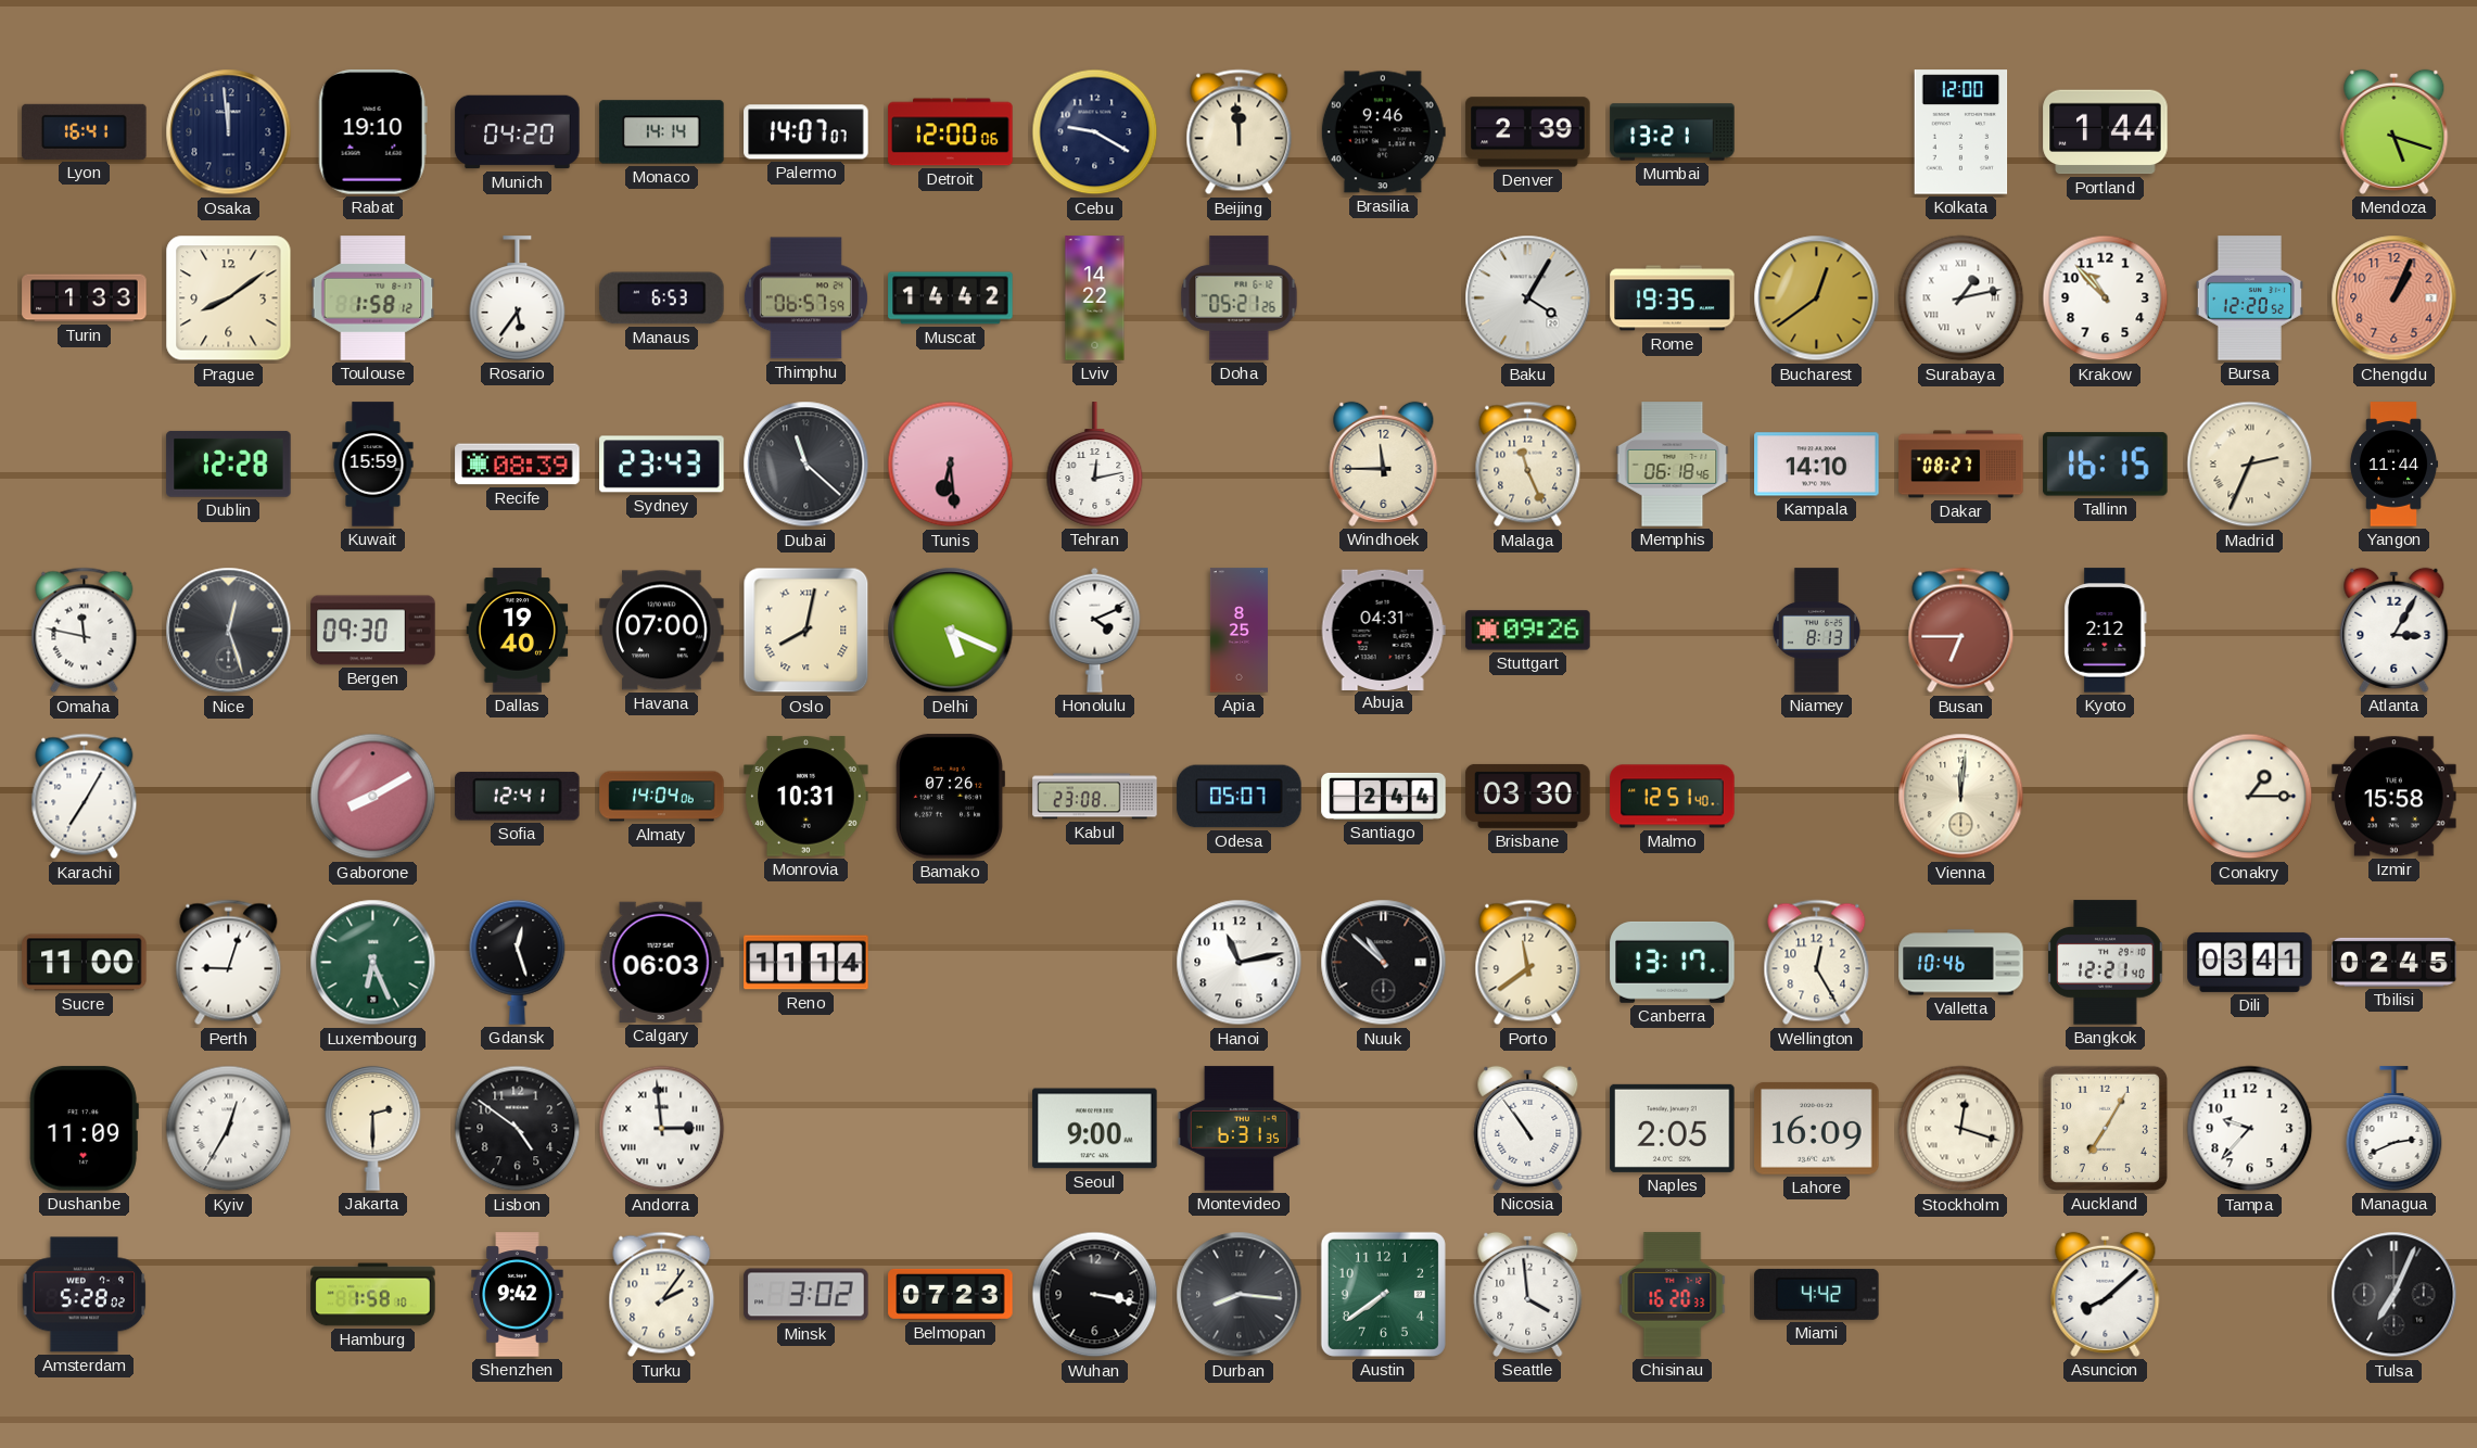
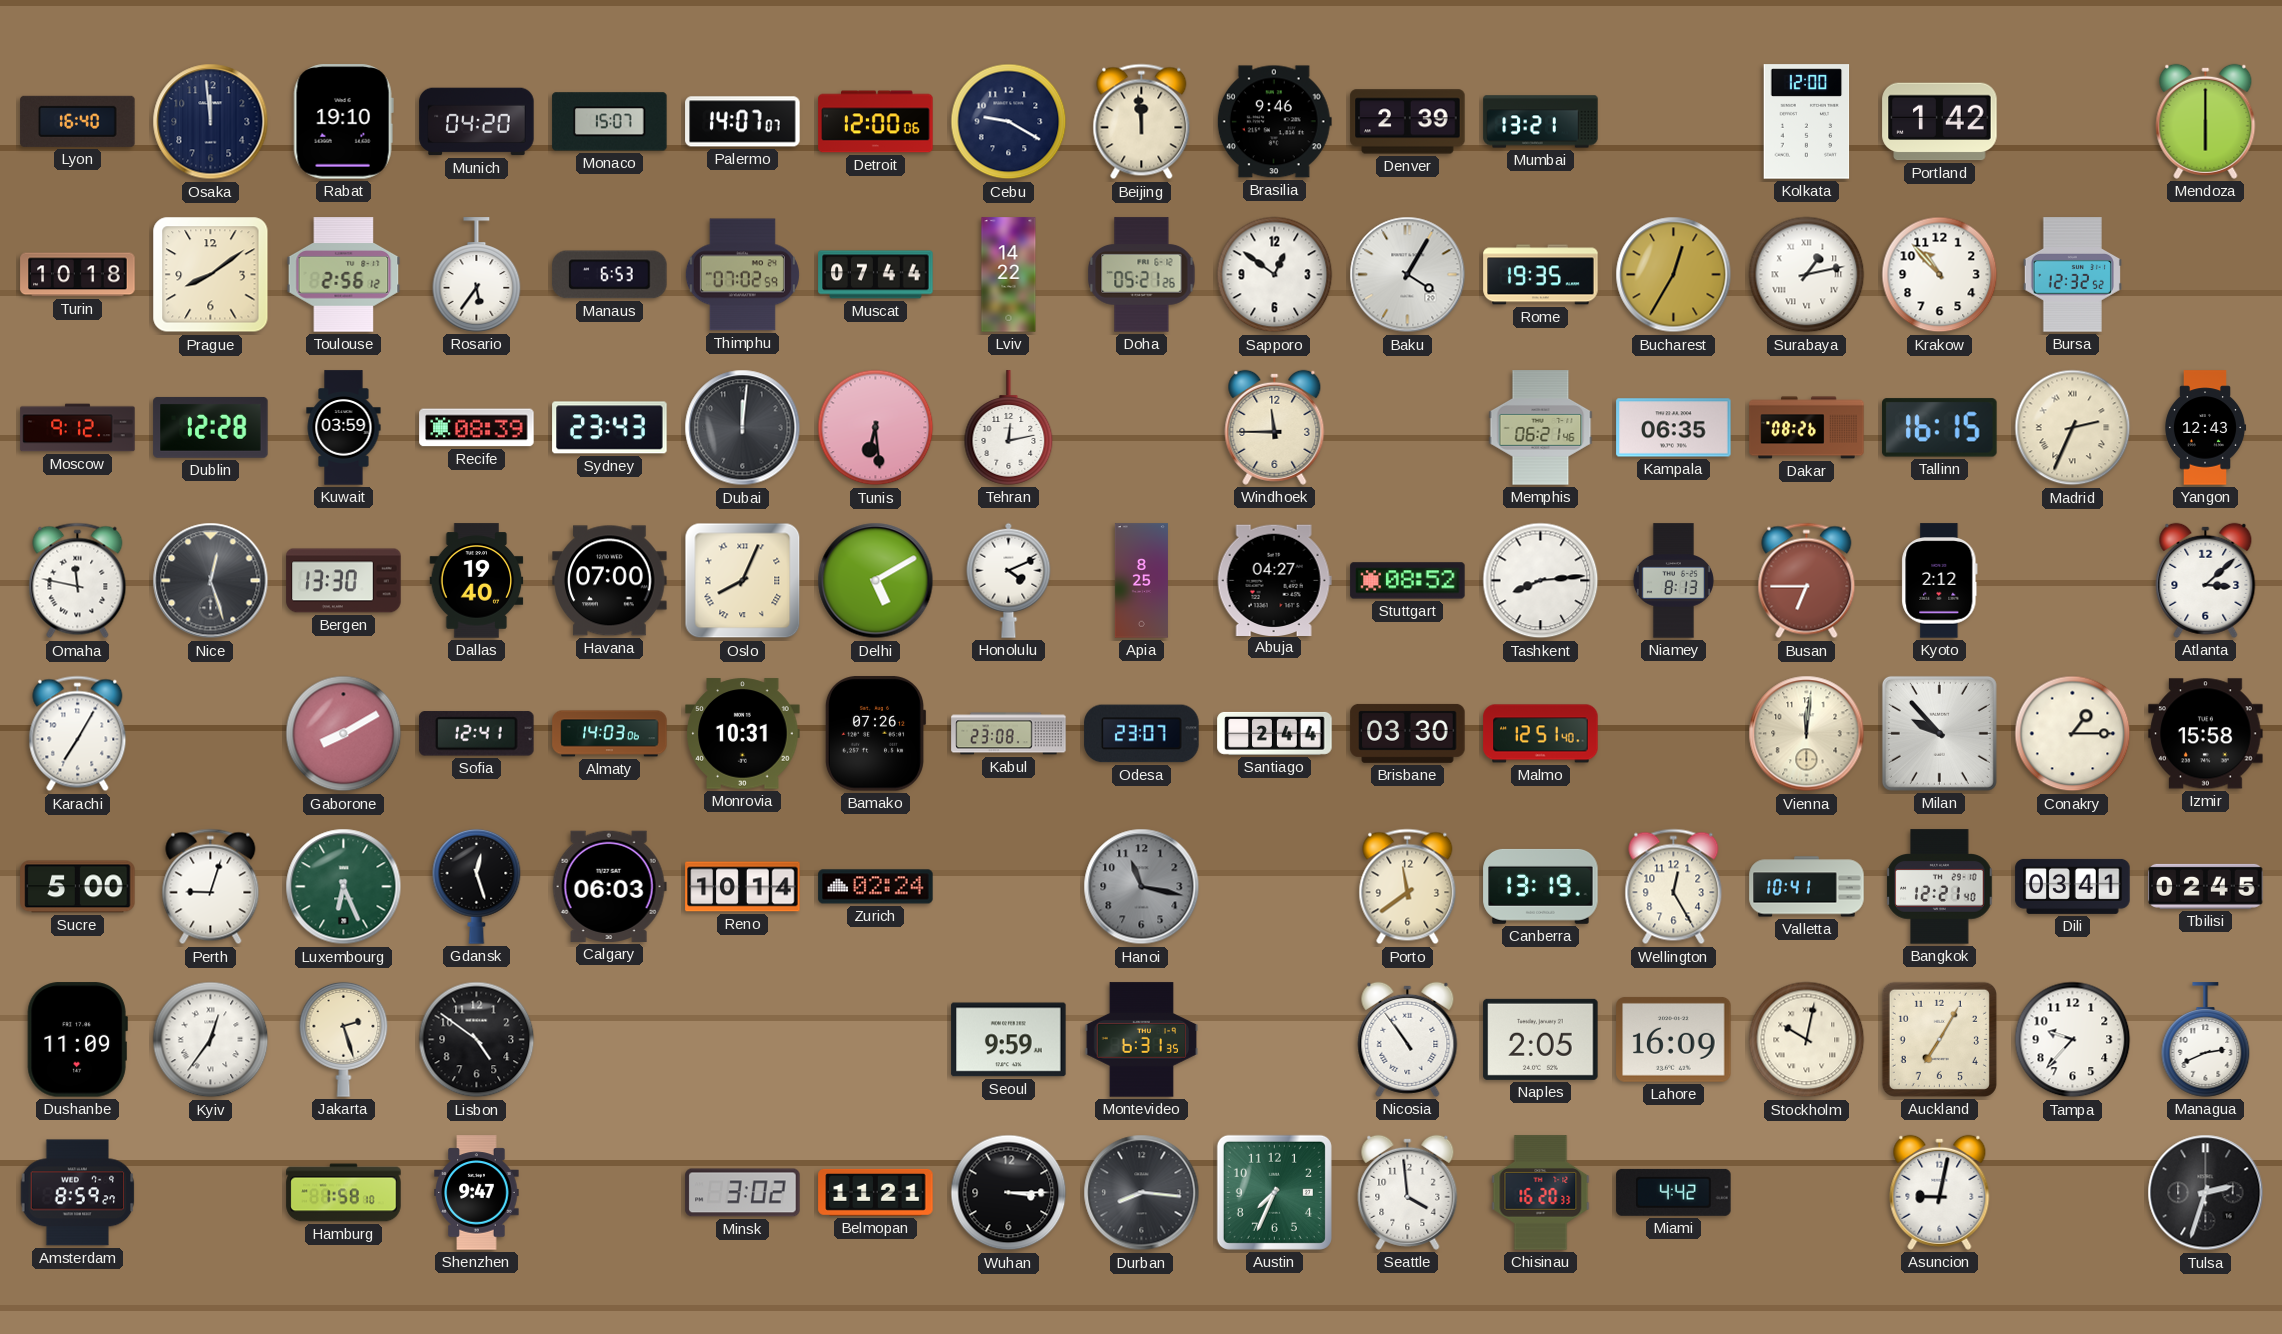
Lyon: 16:41 -> 16:40 (78, 121)
Monaco: 14:14 -> 15:07 (610, 122)
Portland: 1:44 -> 1:42 (1940, 122)
Mendoza: 5:18 -> 6:00 (2206, 121)
Turin: 1:33 -> 10:18 (78, 275)
Toulouse: 1:58 -> 2:56 (344, 275)
Thimphu: 06:57 -> 07:02 (742, 275)
Muscat: 14:42 -> 07:44 (876, 275)
Sapporo: none -> 12:51 (1275, 275)
Bucharest: 12:39 -> 12:35 (1674, 275)
Bursa: 12:20 -> 12:32 (2072, 275)
Chengdu: 1:04 -> none (2395, 299)
Moscow: none -> 9:12 (78, 428)
Kuwait: 15:59 -> 03:59 (344, 428)
Dubai: 11:22 -> 12:01 (743, 428)
Malaga: 11:26 -> none (1528, 465)
Memphis: 06:18 -> 06:21 (1541, 428)
Kampala: 14:10 -> 06:35 (1674, 428)
Dakar: 08:27 -> 08:26 (1807, 428)
Yangon: 11:44 -> 12:43 (2205, 428)
Bergen: 09:30 -> 13:30 (344, 581)
Oslo: 8:02 -> 8:04 (743, 581)
Delhi: 5:19 -> 5:10 (876, 581)
Abuja: 04:31 -> 04:27 (1274, 580)
Stuttgart: 09:26 -> 08:52 (1408, 581)
Tashkent: none -> 8:14 (1541, 581)
Atlanta: 3:05 -> 3:08 (2206, 580)
Almaty: 14:04 -> 14:03 (610, 734)
Odesa: 05:07 -> 23:07 (1142, 734)
Milan: none -> 9:53 (1939, 733)
Sucre: 11:00 -> 5:00 (78, 887)
Reno: 11:14 -> 10:14 (743, 887)
Zurich: none -> 02:24 (876, 887)
Hanoi: 11:13 -> 11:17 (1142, 887)
Hanoi dial: white -> grey (1142, 887)
Nuuk: 10:52 -> none (1384, 963)
Canberra: 13:17 -> 13:19 (1541, 886)
Valletta: 10:46 -> 10:41 (1807, 887)
Kyiv: 12:35 -> 12:36 (211, 1040)
Jakarta: 2:30 -> 2:27 (344, 1039)
Andorra: 2:59 -> none (662, 1129)
Seoul: 9:00 -> 9:59 (1009, 1040)
Stockholm: 12:18 -> 10:02 (1807, 1040)
Amsterdam: 5:28 -> 8:59 (78, 1193)
Shenzhen: 9:42 -> 9:47 (477, 1193)
Turku: 2:06 -> none (662, 1295)
Belmopan: 07:23 -> 11:21 (876, 1192)
Wuhan: 3:17 -> 3:15 (1009, 1193)
Austin: 7:39 -> 7:34 (1274, 1192)
Asuncion: 8:08 -> 9:02 (1940, 1192)
Tulsa: 7:04 -> 2:33 (2206, 1193)
